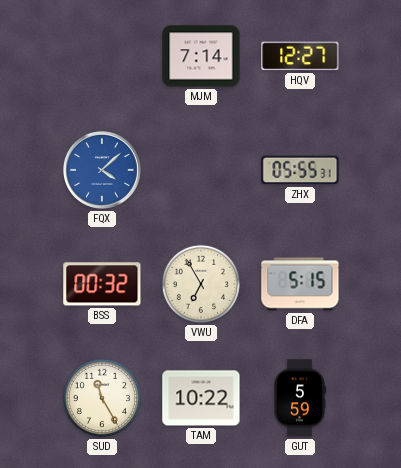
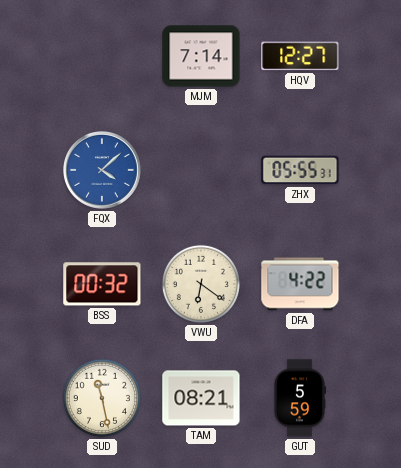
VWU: 6:55 -> 6:21 (201, 284)
DFA: 5:15 -> 4:22 (300, 284)
SUD: 11:25 -> 11:28 (102, 398)
TAM: 10:22 -> 08:21 (201, 398)
